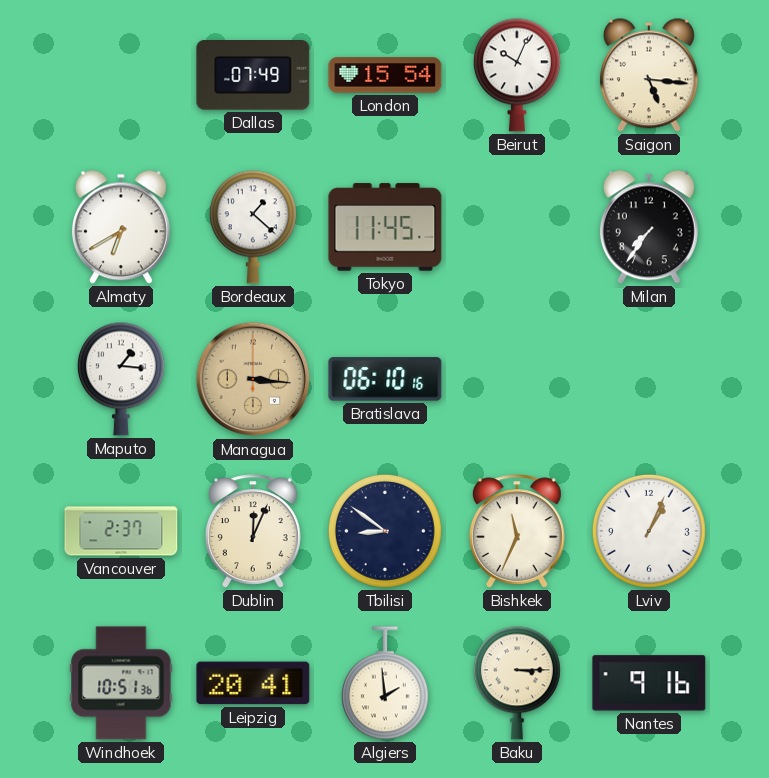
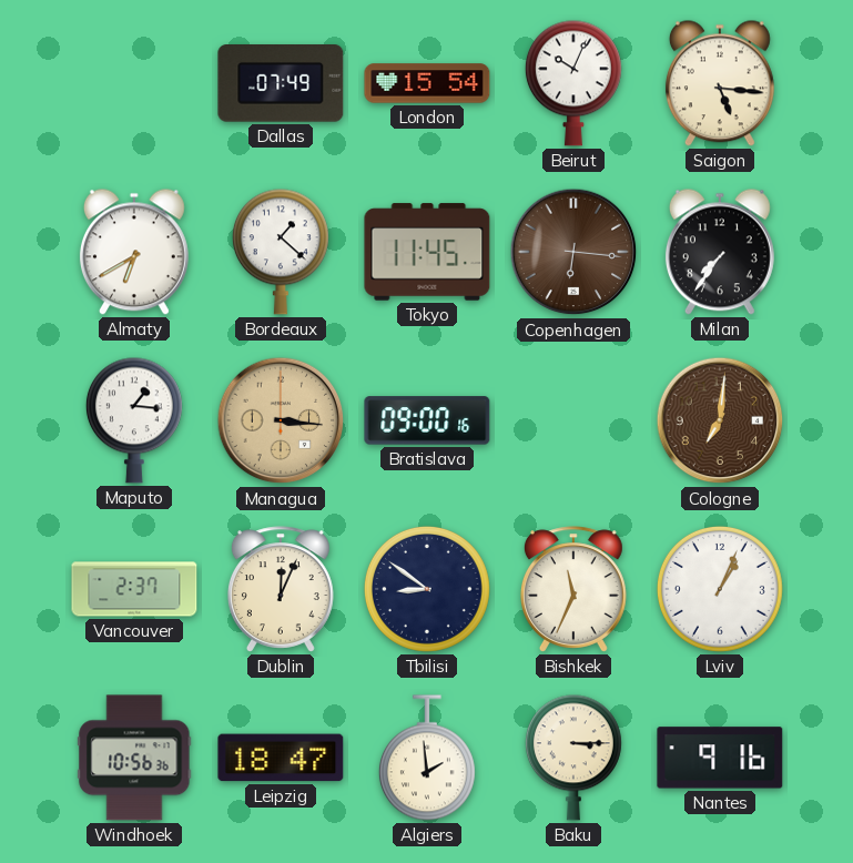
Copenhagen: none -> 6:16 (573, 252)
Bratislava: 06:10 -> 09:00 (427, 420)
Cologne: none -> 7:01 (720, 420)
Windhoek: 10:51 -> 10:56 (134, 758)
Leipzig: 20:41 -> 18:47 (281, 758)
